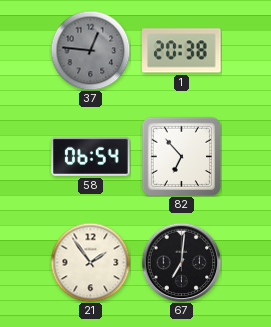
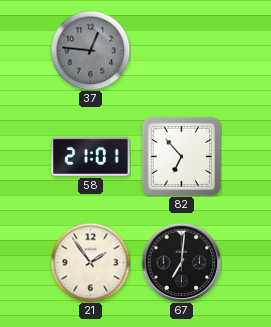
1: 20:38 -> none (182, 51)
58: 06:54 -> 21:01 (91, 156)
